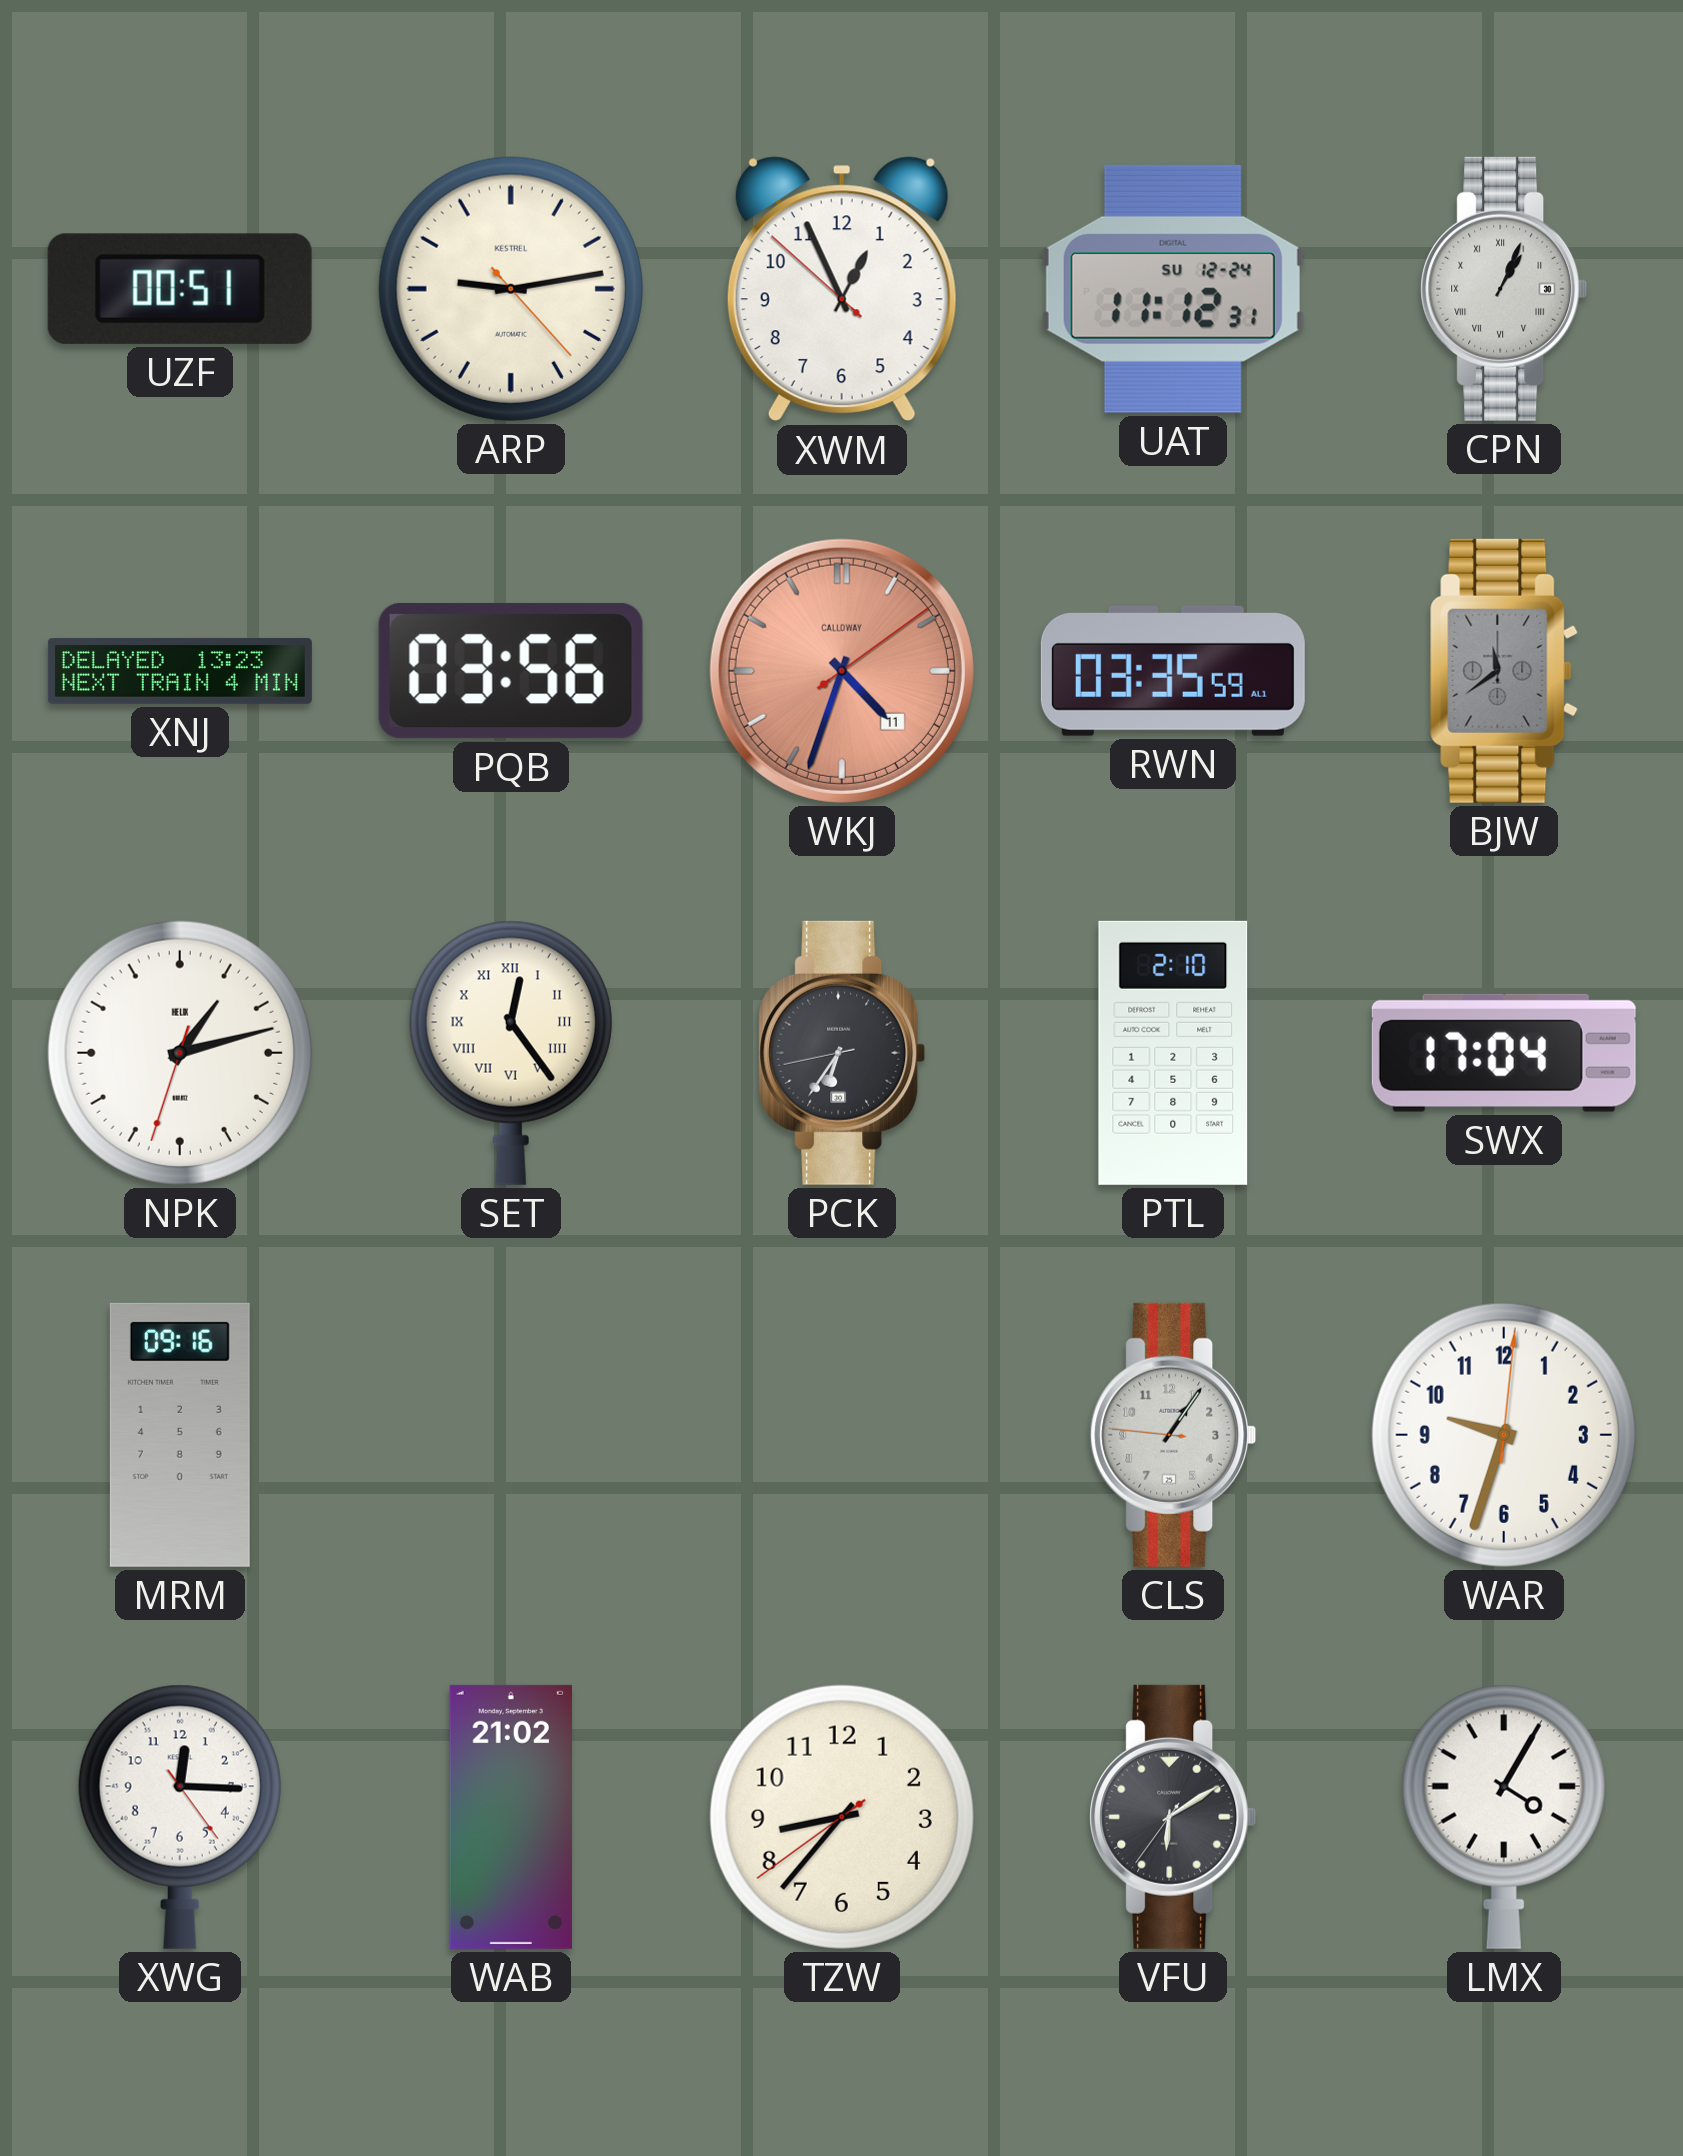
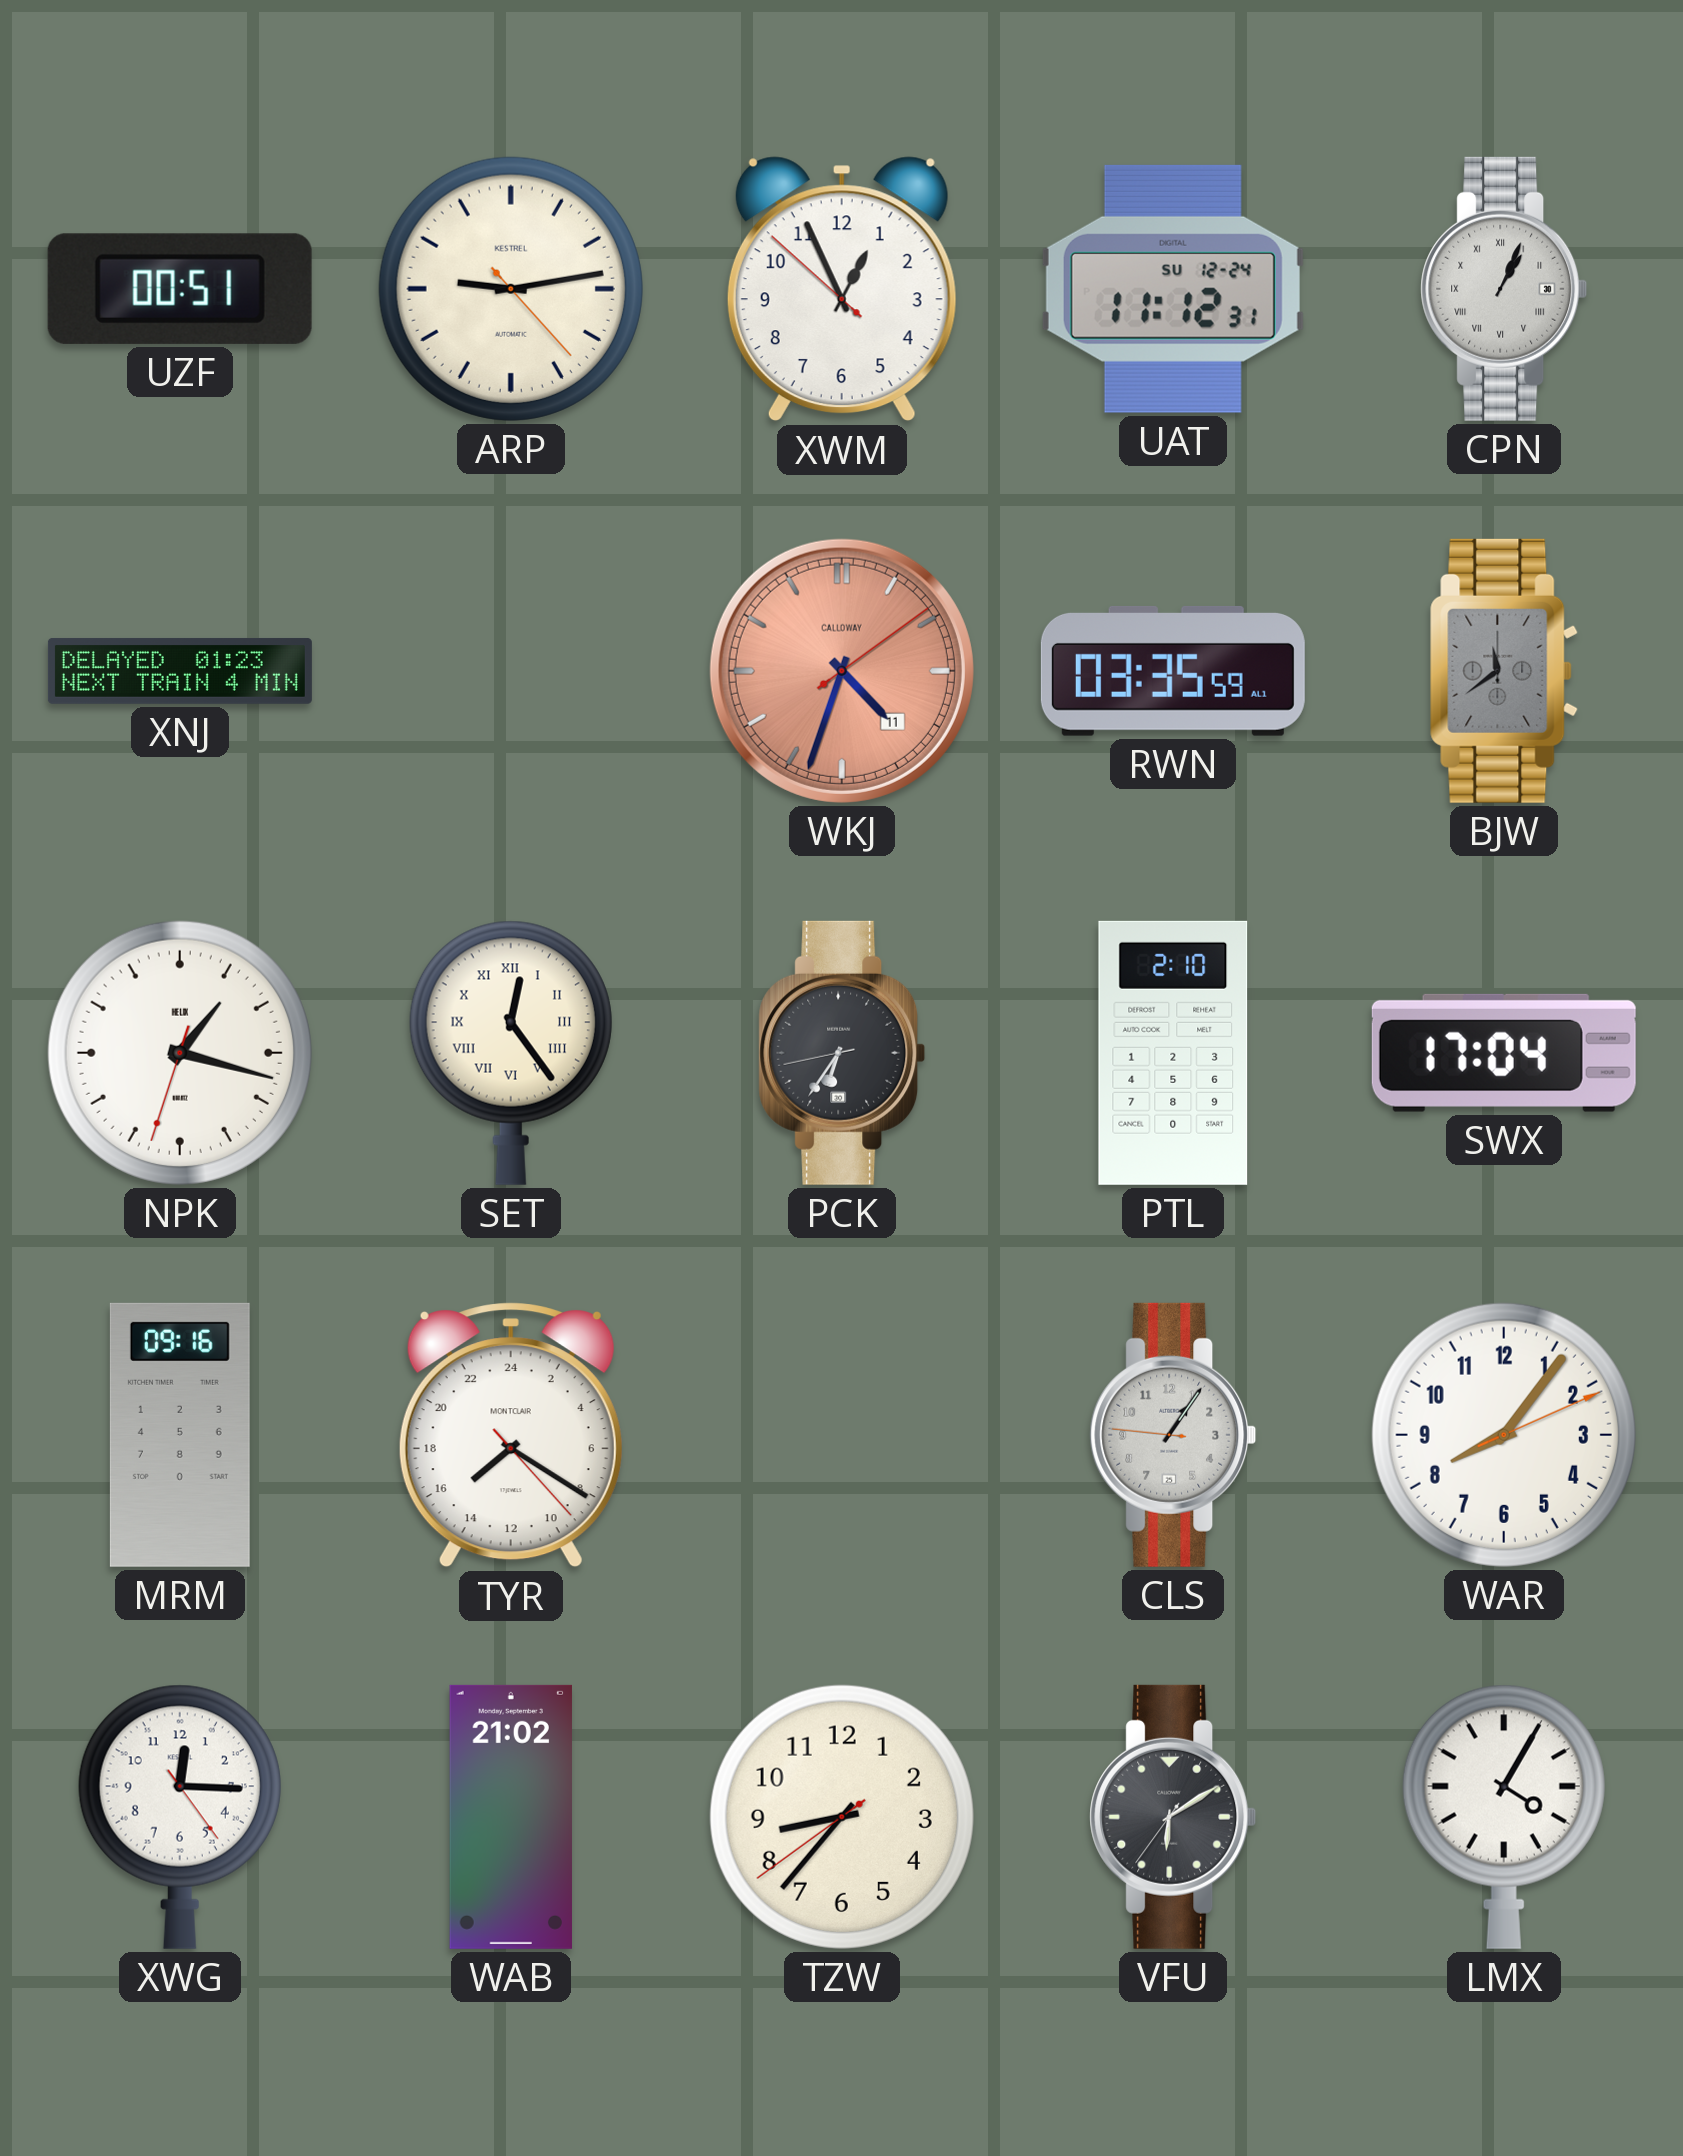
XNJ: 13:23 -> 01:23 (180, 671)
PQB: 03:56 -> none (511, 671)
NPK: 1:12 -> 1:17 (180, 1053)
TYR: none -> 15:20 (511, 1435)
WAR: 9:33 -> 8:06 (1504, 1435)
